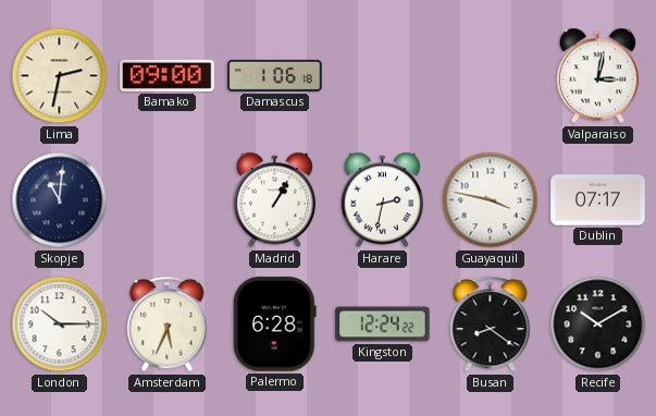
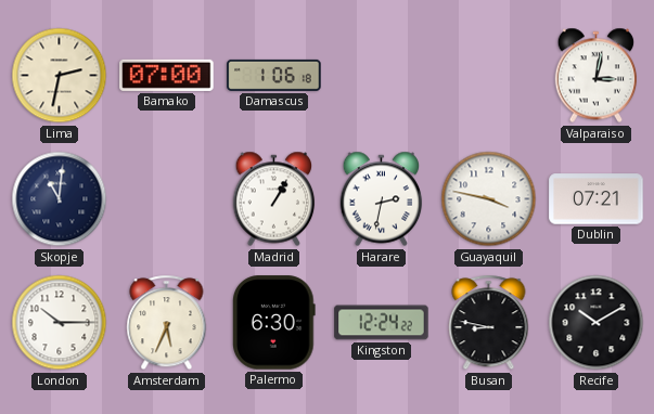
Bamako: 09:00 -> 07:00 (167, 75)
Dublin: 07:17 -> 07:21 (597, 199)
Palermo: 6:28 -> 6:30 (274, 323)
Busan: 8:21 -> 8:47 (489, 323)
